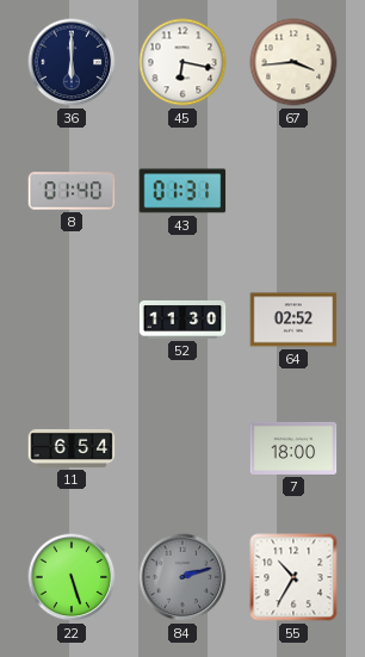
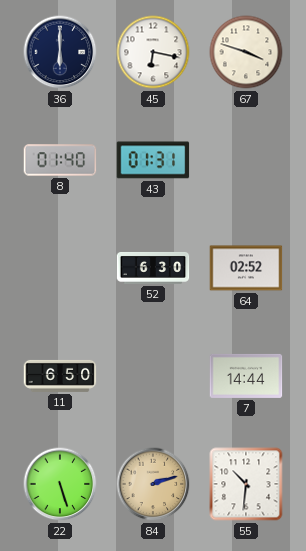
67: 3:44 -> 3:48 (246, 52)
52: 11:30 -> 6:30 (153, 268)
11: 6:54 -> 6:50 (60, 376)
7: 18:00 -> 14:44 (246, 376)
84 dial: grey -> champagne (153, 484)
55: 10:35 -> 10:31 (246, 484)
